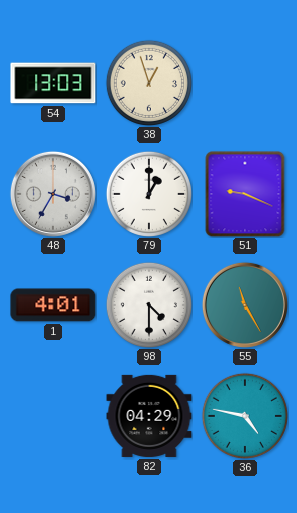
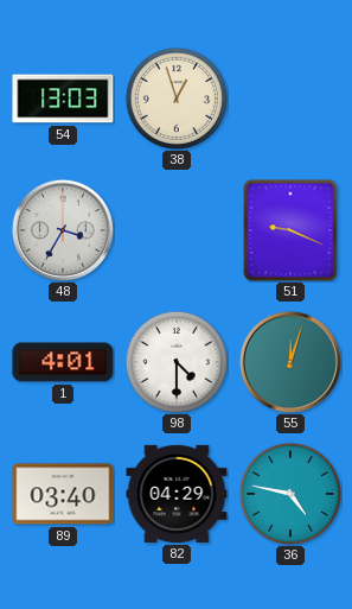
79: 1:00 -> none (148, 193)
55: 11:25 -> 12:03 (290, 362)
89: none -> 03:40 (63, 494)
